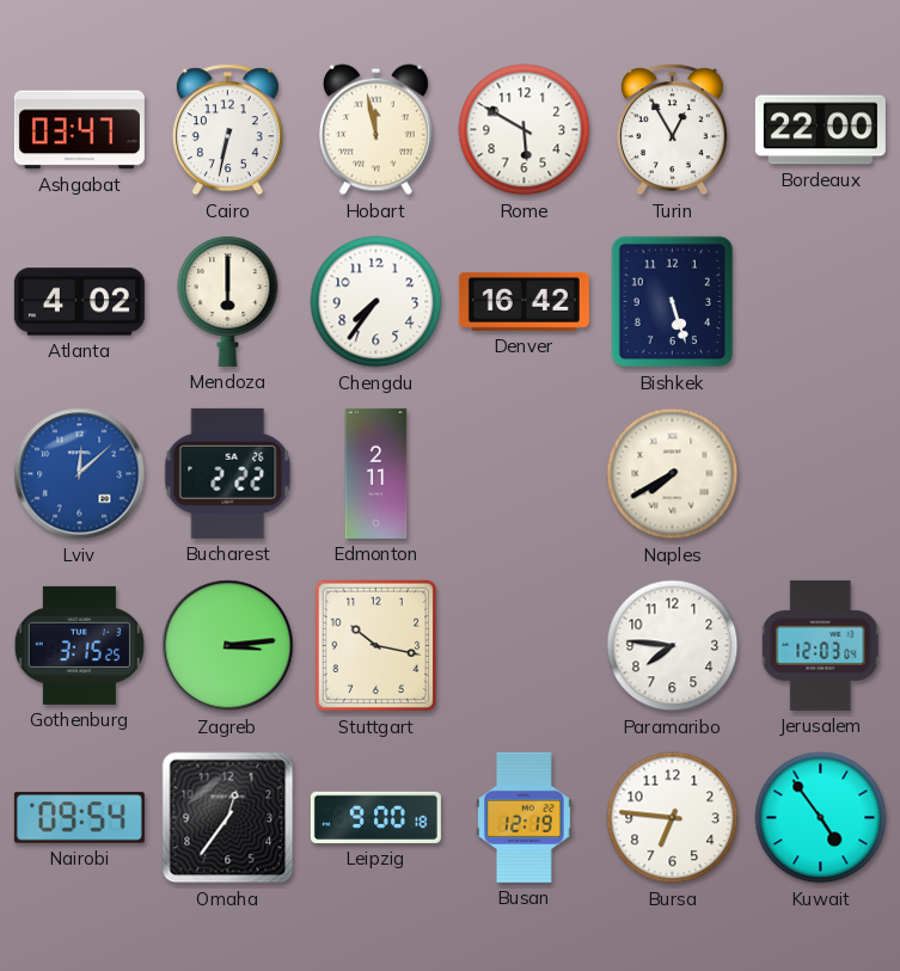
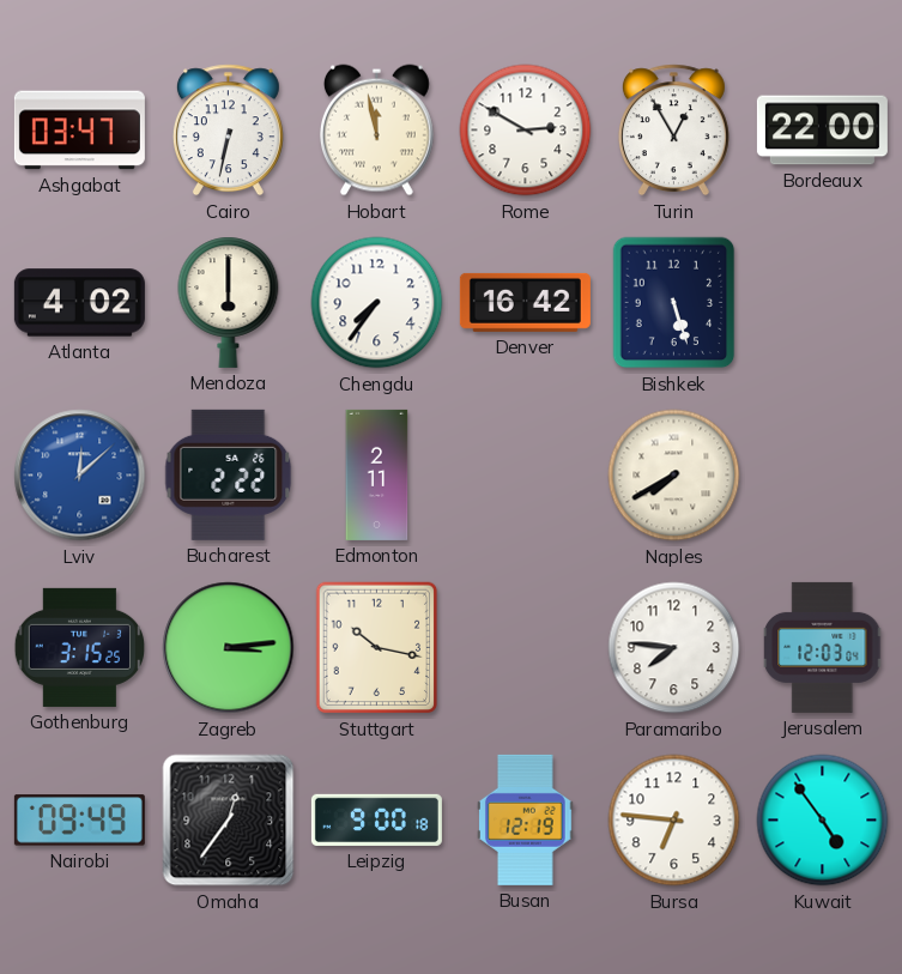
Rome: 5:50 -> 2:50 (526, 131)
Nairobi: 09:54 -> 09:49 (79, 821)
